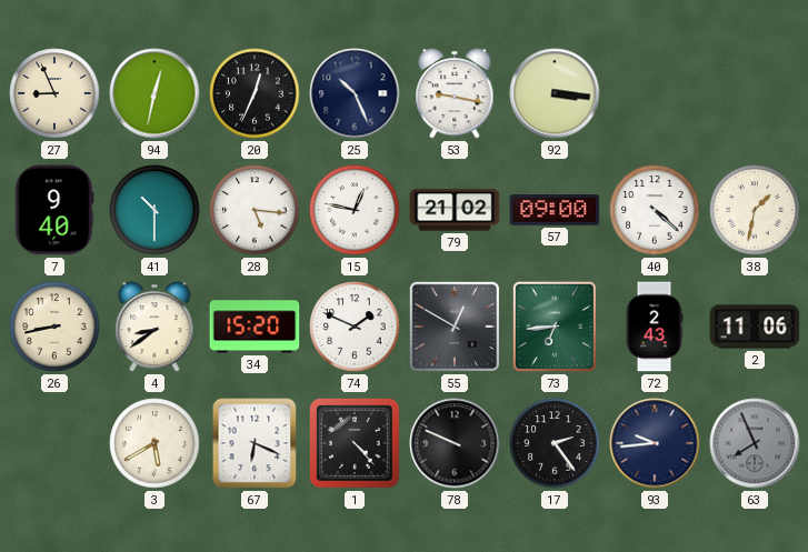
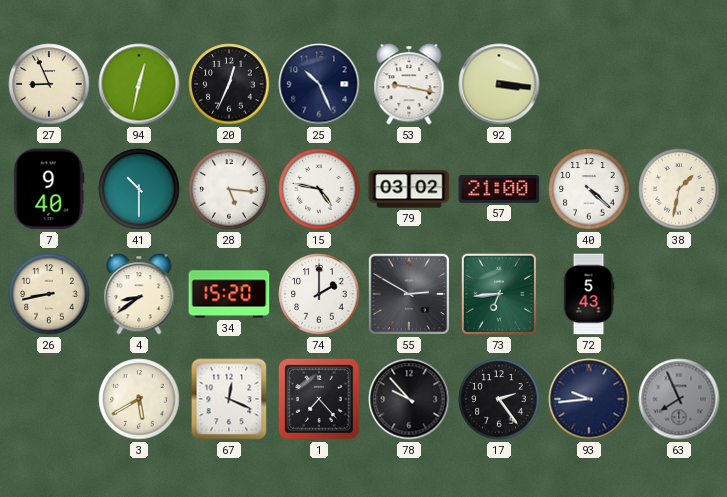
15: 12:47 -> 4:47 (319, 189)
79: 21:02 -> 03:02 (409, 189)
57: 09:00 -> 21:00 (499, 190)
74: 1:49 -> 2:00 (319, 294)
55: 12:50 -> 2:50 (409, 294)
72: 2:43 -> 5:43 (589, 294)
2: 11:06 -> none (755, 327)
67: 6:19 -> 12:19 (229, 399)
1: 4:23 -> 7:23 (320, 400)
78: 9:49 -> 9:53 (409, 399)
